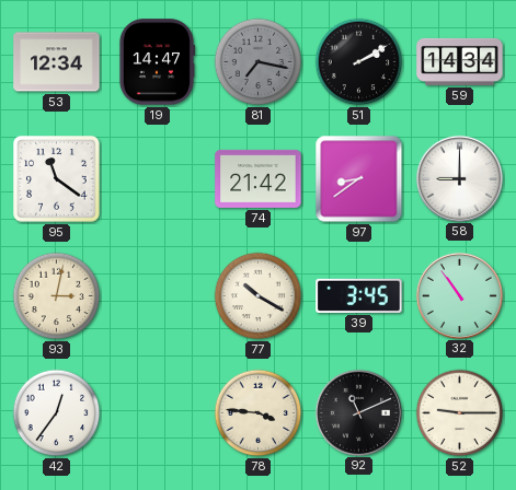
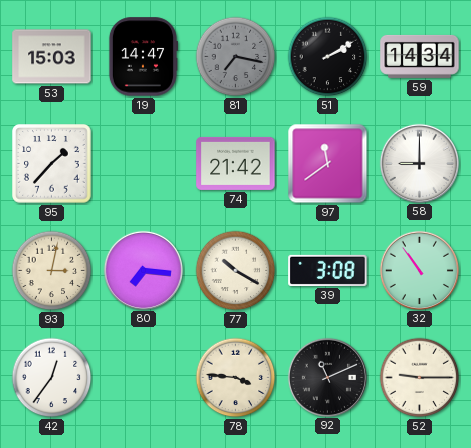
53: 12:34 -> 15:03 (52, 57)
95: 11:21 -> 1:37 (52, 164)
97: 8:39 -> 11:39 (328, 164)
80: none -> 7:16 (143, 270)
39: 3:45 -> 3:08 (328, 270)
